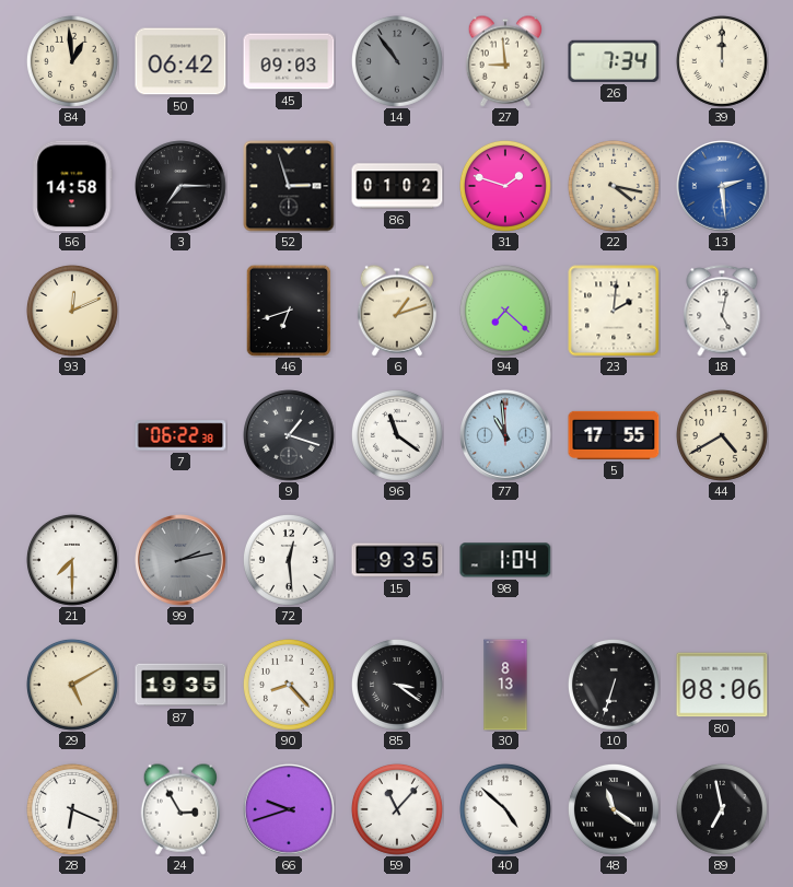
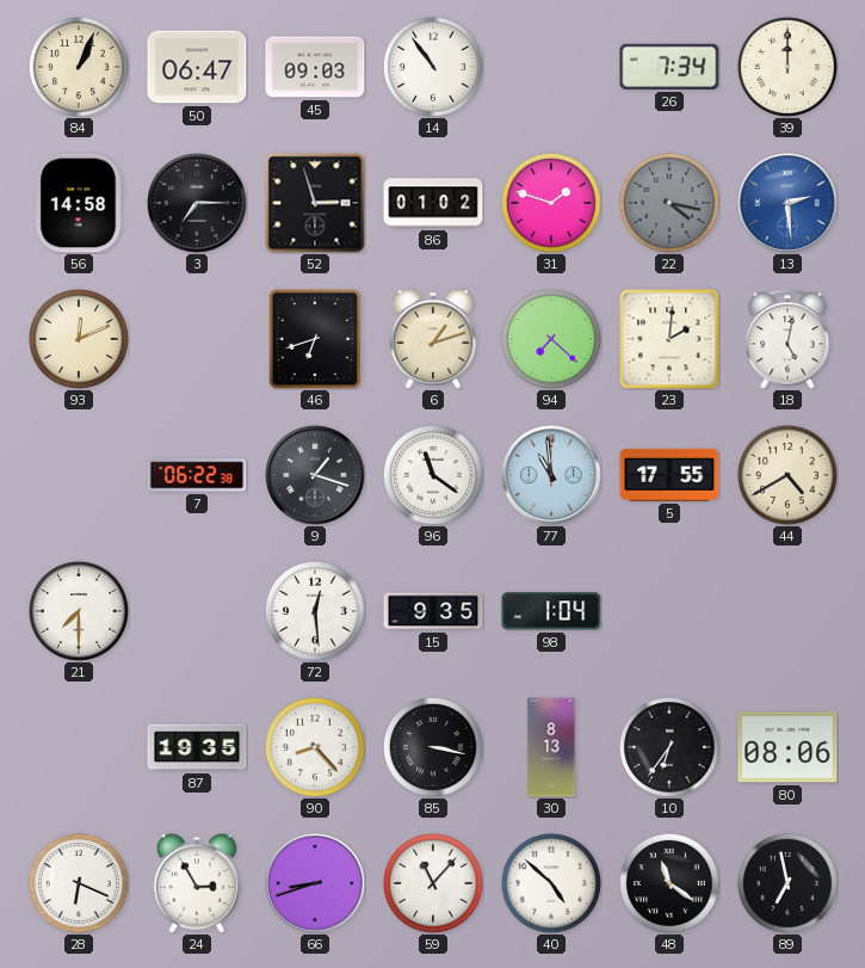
84: 12:59 -> 1:04 (79, 67)
50: 06:42 -> 06:47 (197, 67)
14 dial: grey -> white (433, 67)
27: 8:59 -> none (505, 61)
22 dial: cream -> grey (669, 203)
99: 2:13 -> none (180, 560)
29: 5:10 -> none (72, 685)
85: 3:21 -> 3:17 (433, 747)
10: 6:33 -> 6:36 (669, 747)
66: 9:42 -> 8:42 (315, 883)
